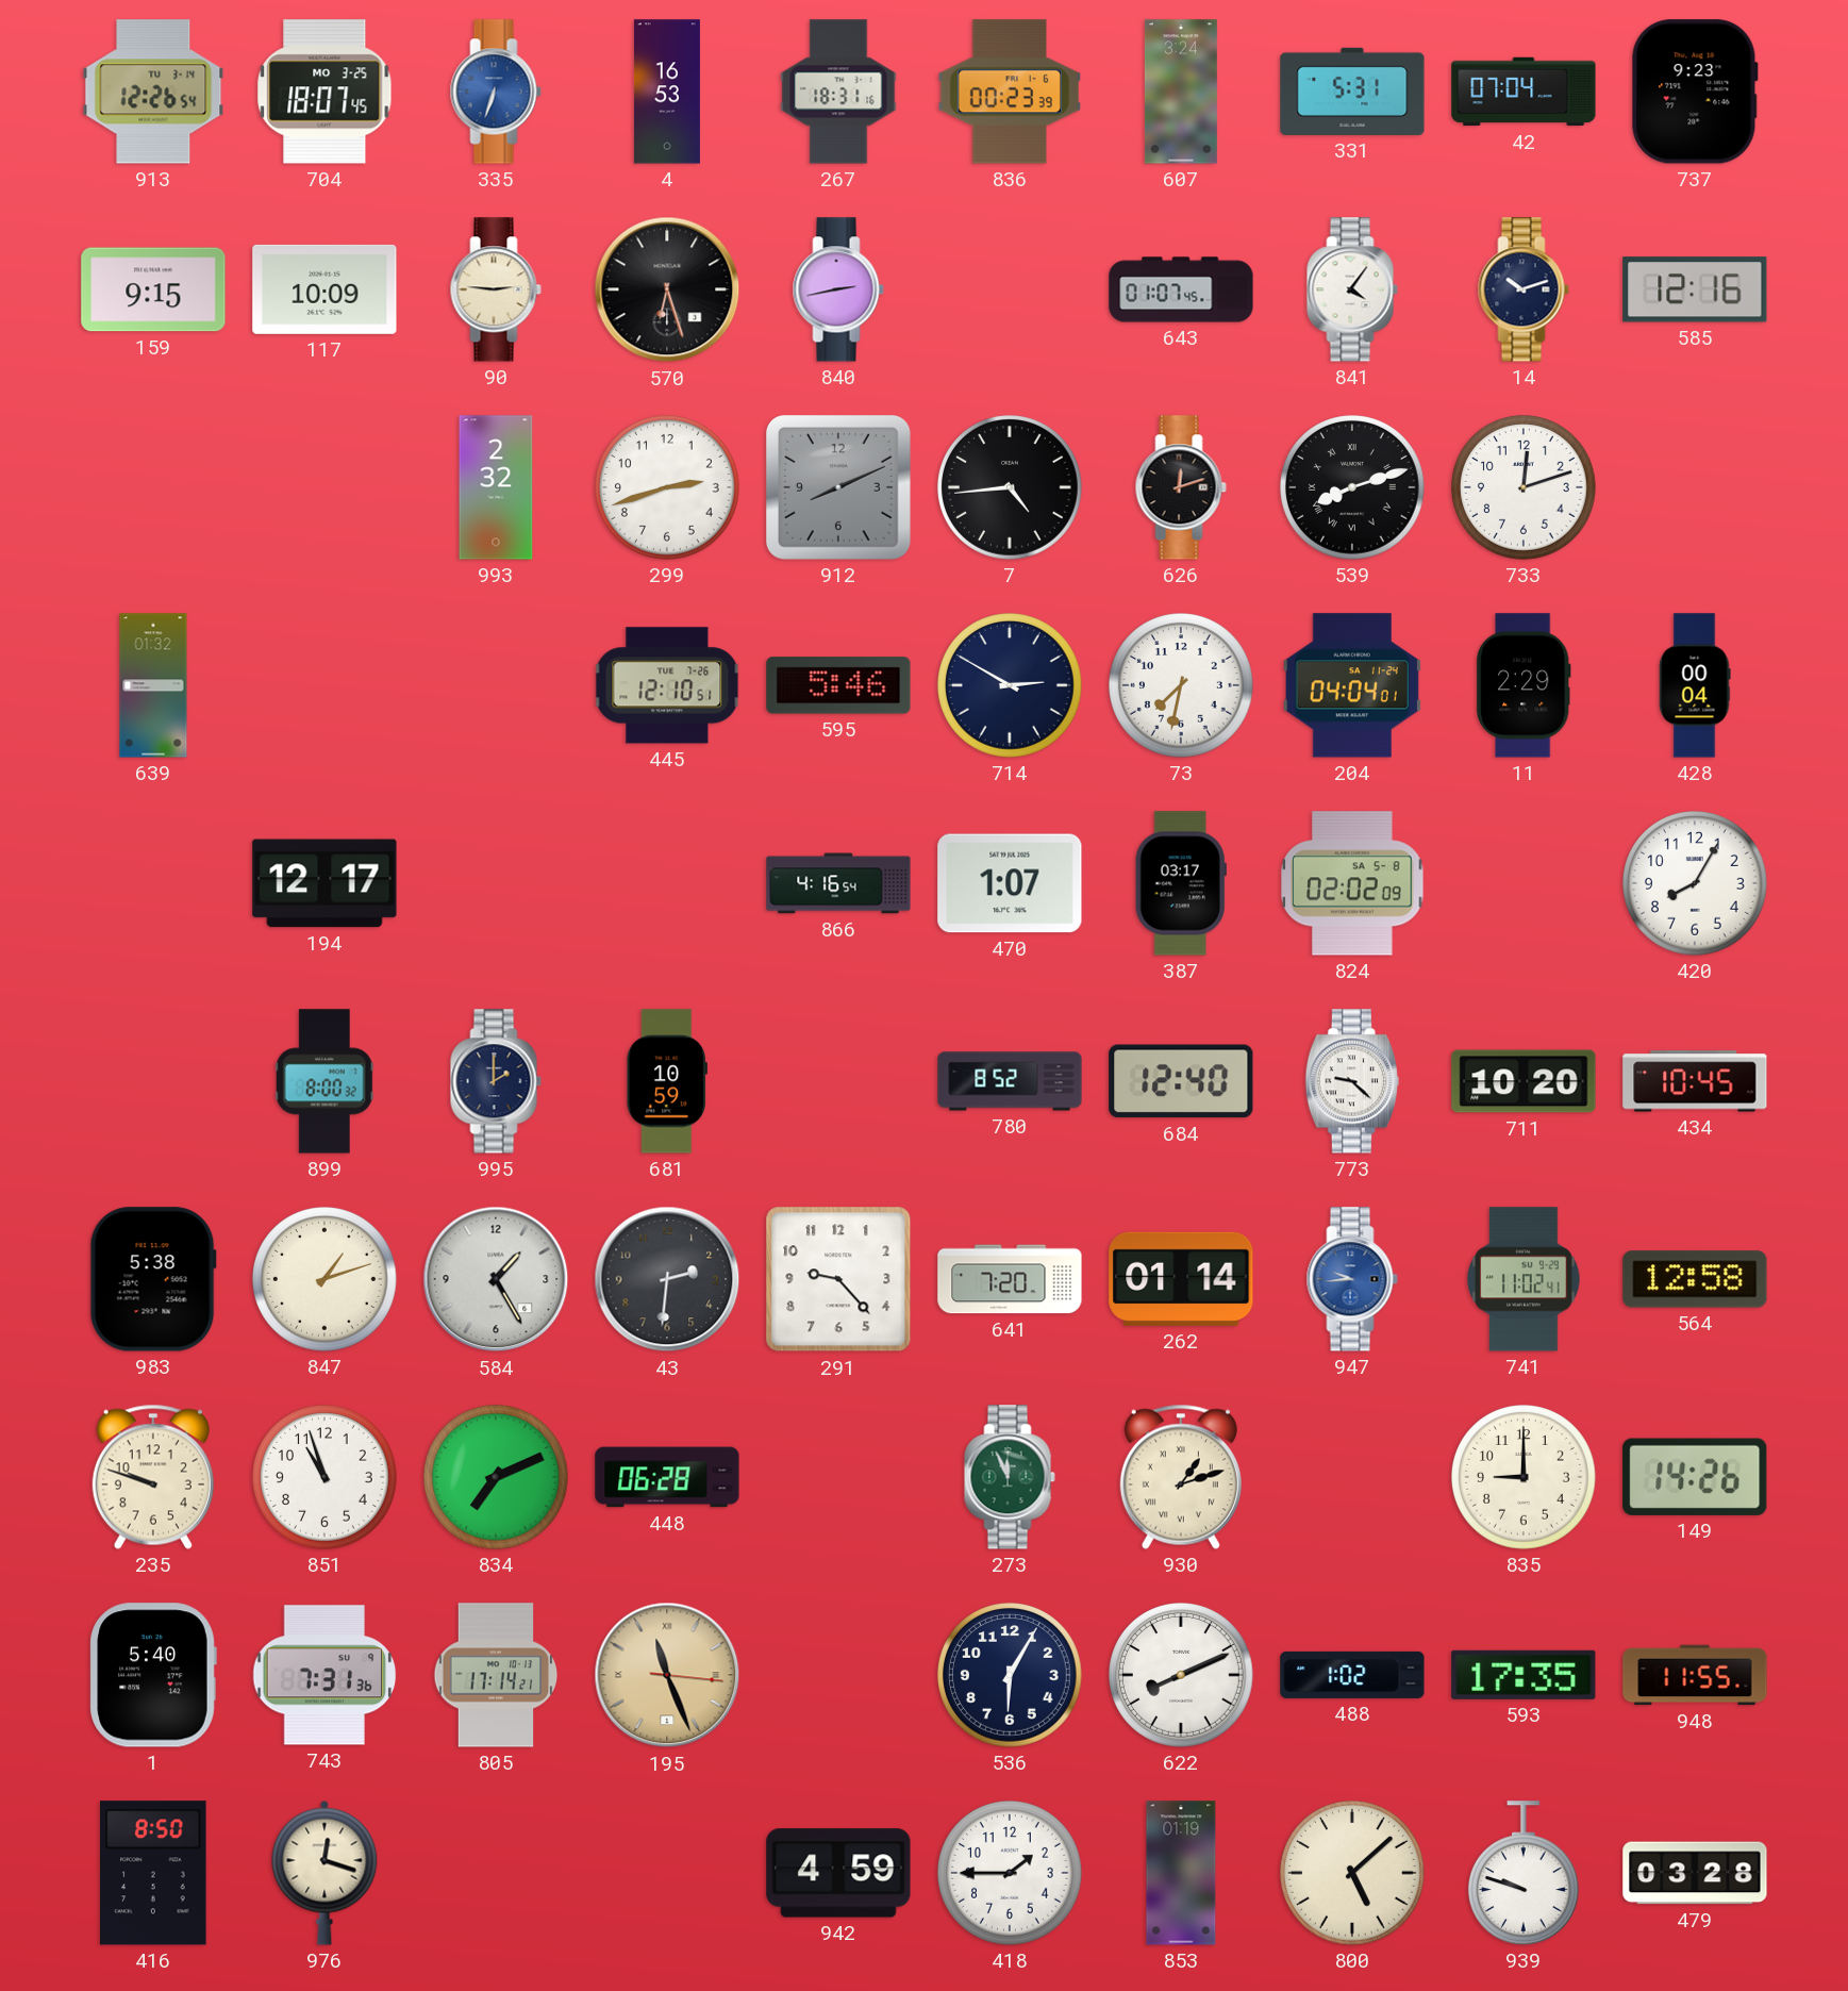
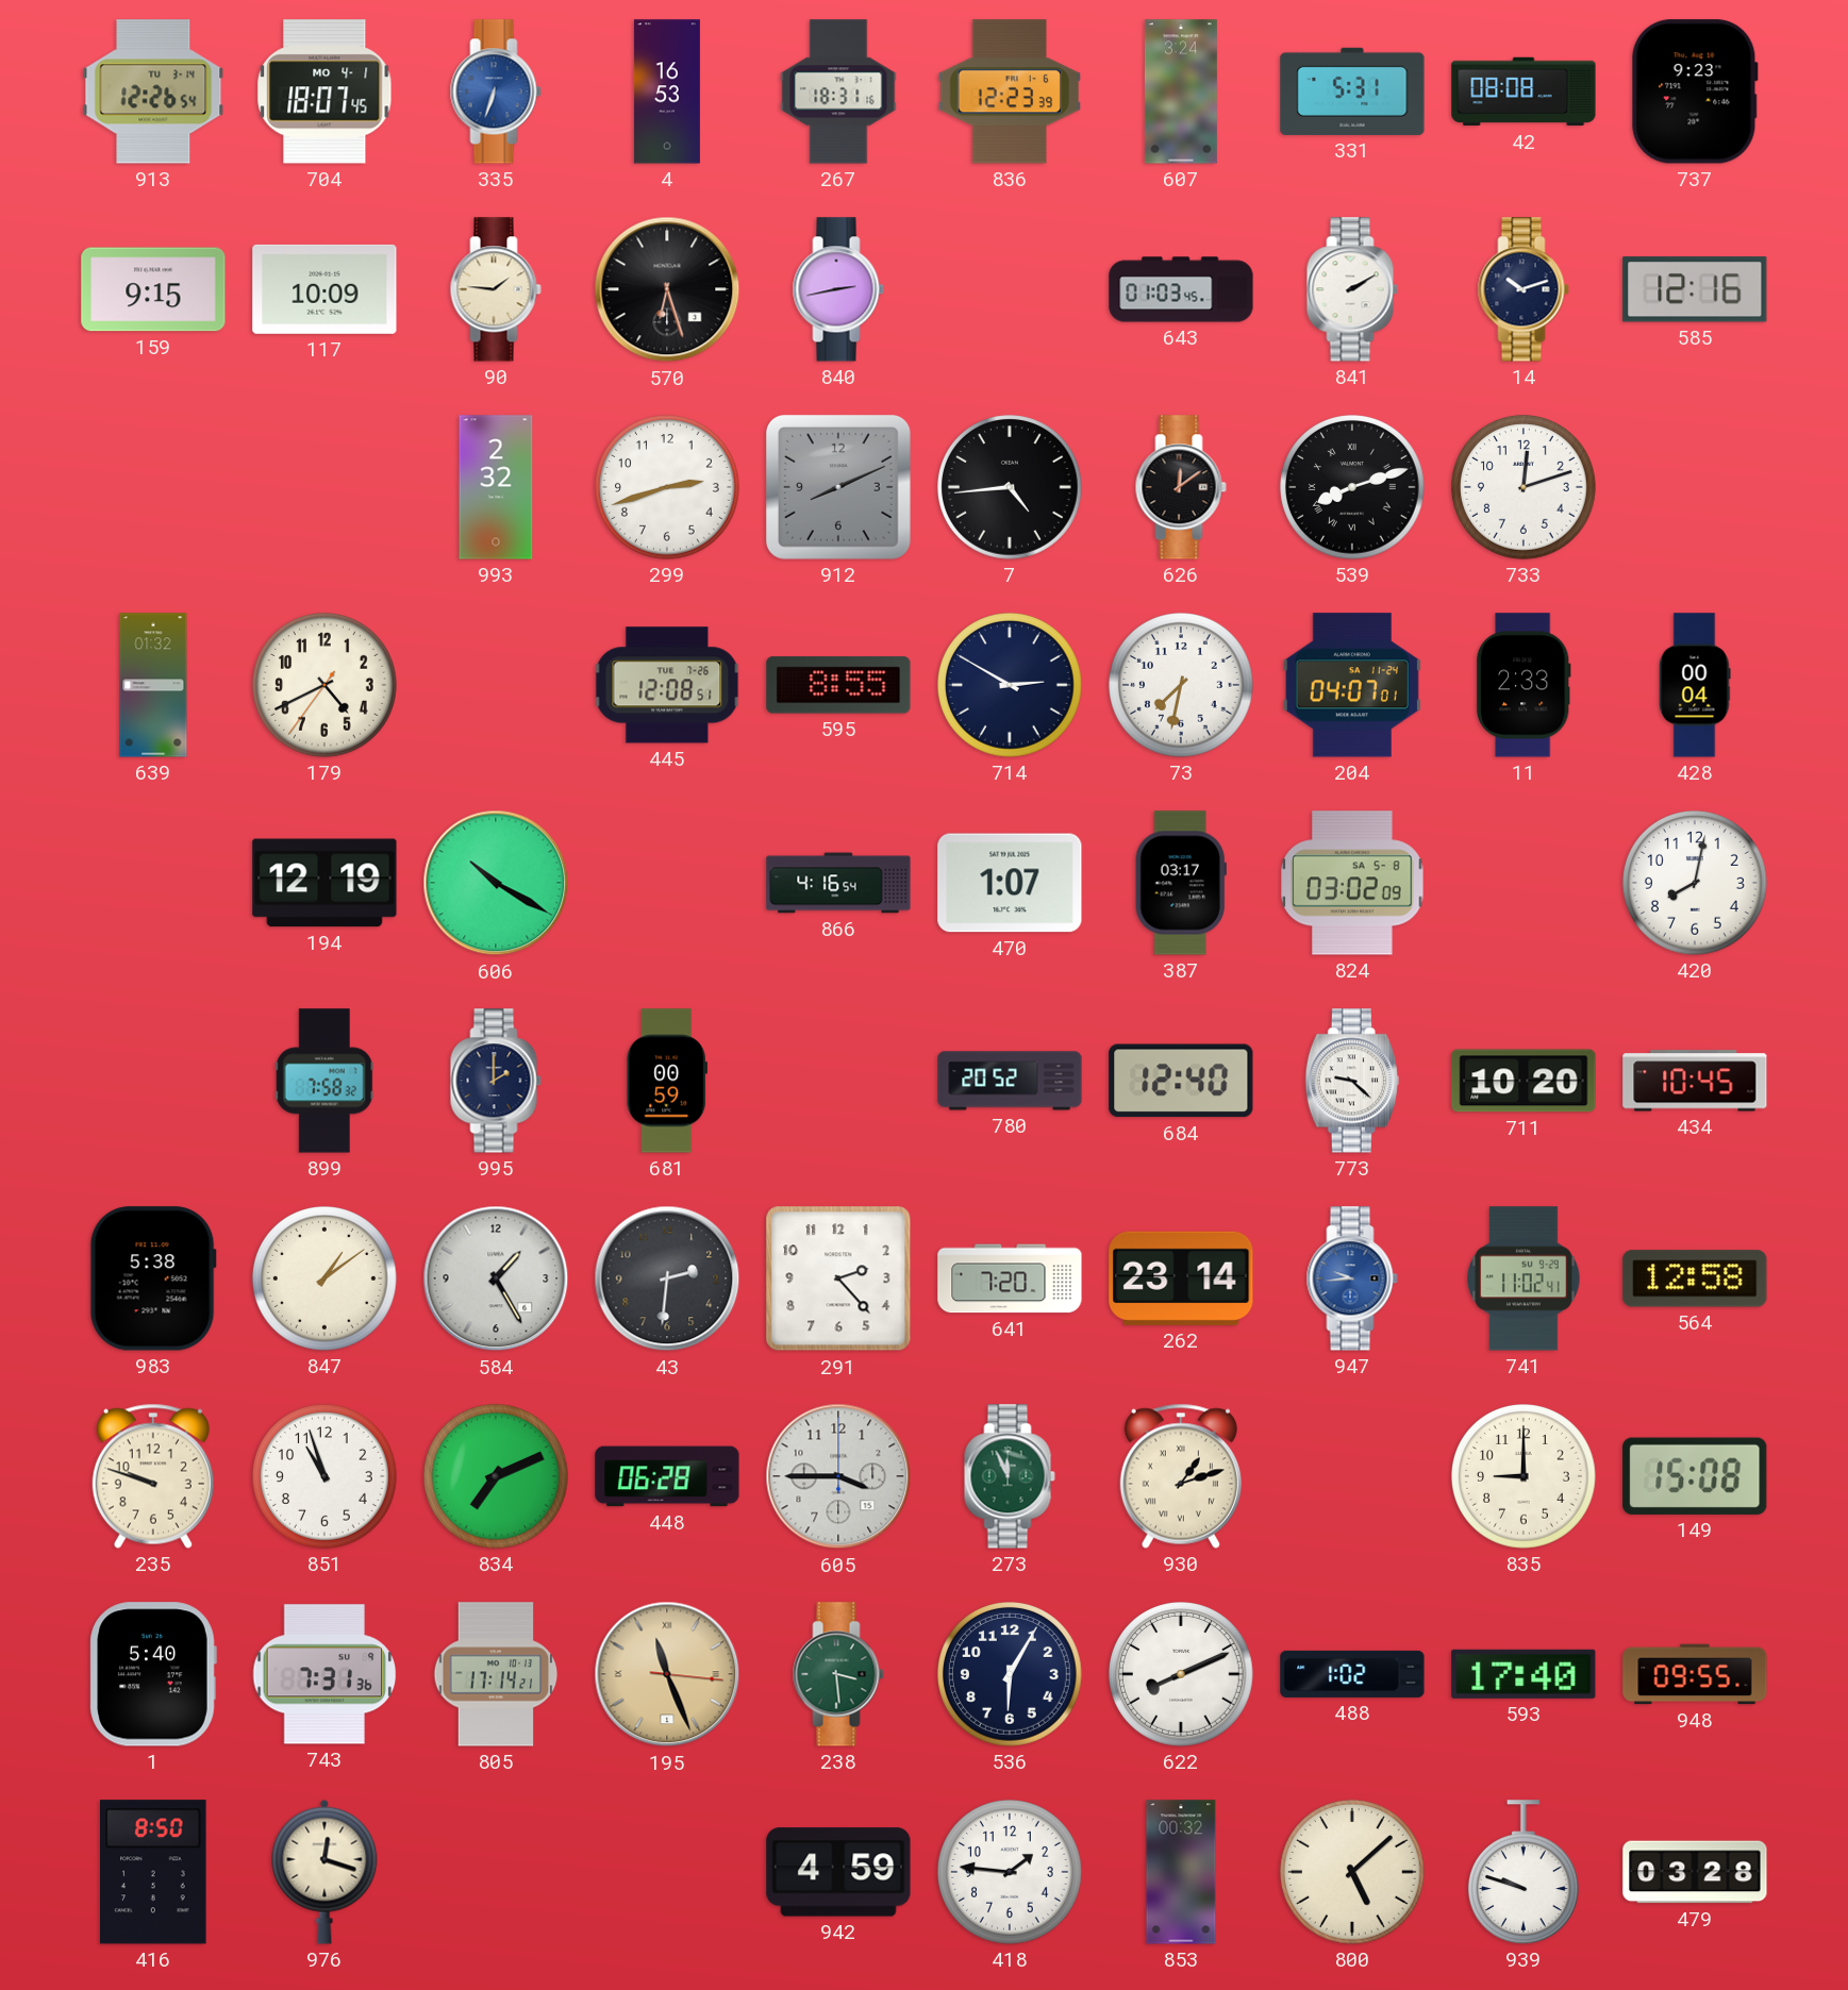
704 date: MO 3-25 -> MO 4-1 (324, 91)
836: 00:23 -> 12:23 (1010, 91)
42: 07:04 -> 08:08 (1524, 91)
90: 2:46 -> 1:46 (496, 289)
643: 01:07 -> 01:03 (1181, 289)
841: 4:06 -> 2:10 (1352, 289)
626: 12:12 -> 12:09 (1181, 487)
179: none -> 4:40 (326, 686)
445: 12:10 -> 12:08 (667, 685)
595: 5:46 -> 8:55 (838, 685)
204: 04:04 -> 04:07 (1352, 685)
11: 2:29 -> 2:33 (1524, 685)
194: 12:17 -> 12:19 (324, 883)
606: none -> 10:20 (496, 883)
824: 02:02 -> 03:02 (1352, 883)
420: 8:05 -> 8:02 (1696, 884)
899: 8:00 -> 7:58 (324, 1081)
681: 10:59 -> 00:59 (667, 1081)
780: 8:52 -> 20:52 (1010, 1081)
847: 1:12 -> 1:09 (326, 1280)
291: 9:23 -> 2:23 (838, 1278)
262: 01:14 -> 23:14 (1181, 1278)
605: none -> 3:45 (838, 1476)
149: 14:26 -> 15:08 (1695, 1476)
238: none -> 3:29 (838, 1674)
593: 17:35 -> 17:40 (1524, 1674)
948: 11:55 -> 09:55 (1695, 1674)
418: 1:45 -> 1:46 (1011, 1873)
853: 01:19 -> 00:32 (1181, 1872)
